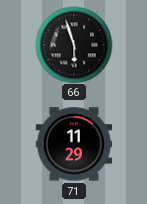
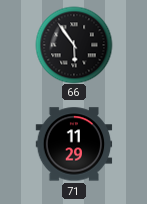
66: 5:57 -> 5:54 (74, 45)
